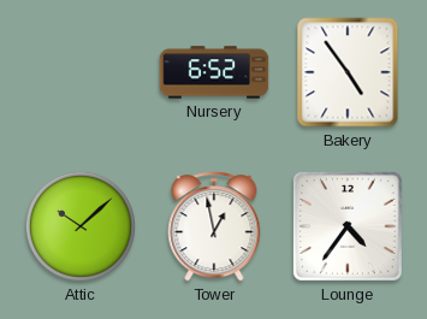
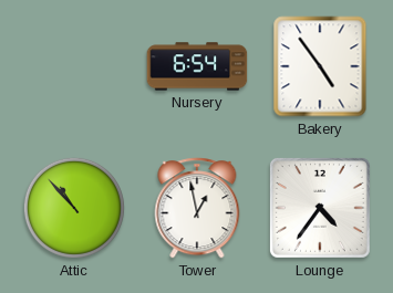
Nursery: 6:52 -> 6:54 (197, 66)
Attic: 10:08 -> 10:53 (74, 208)
